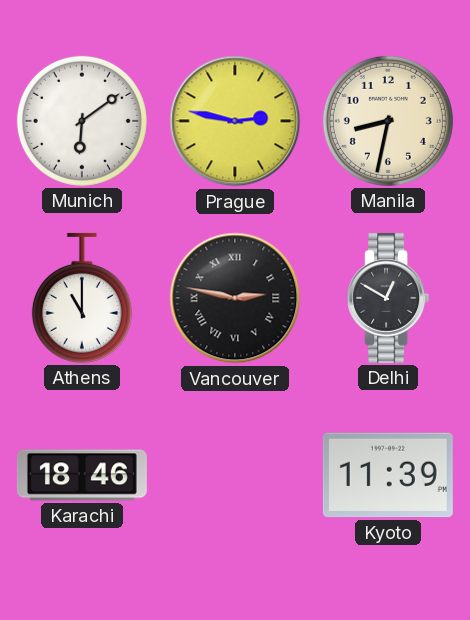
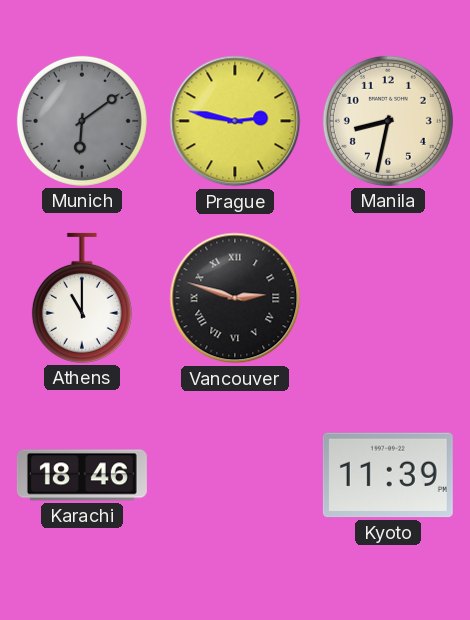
Munich dial: white -> grey (82, 121)
Vancouver: 2:47 -> 2:48 (235, 298)
Delhi: 12:50 -> none (388, 298)
